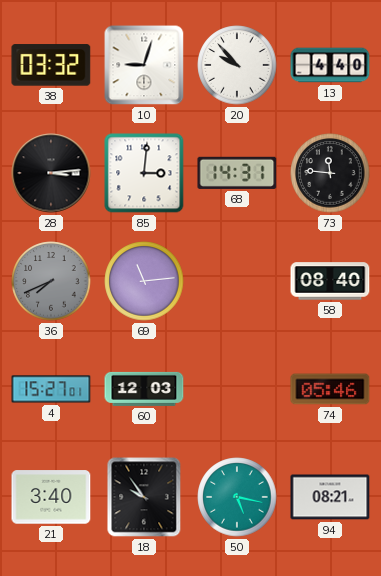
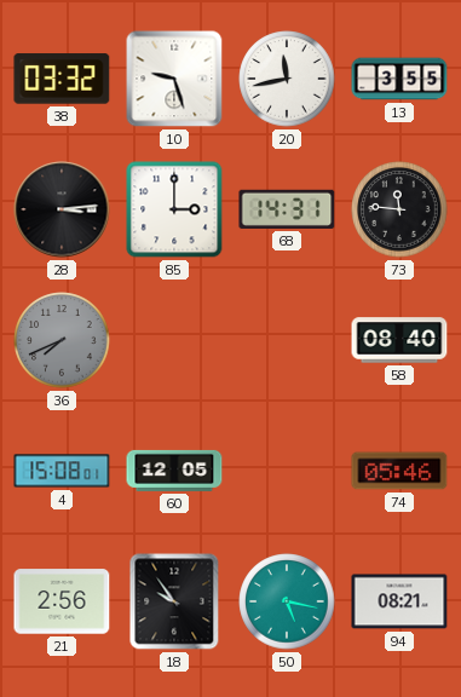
10: 9:03 -> 9:27 (174, 79)
20: 9:53 -> 11:43 (287, 79)
13: 4:40 -> 3:55 (399, 79)
85: 3:01 -> 3:00 (174, 209)
69: 11:14 -> none (144, 281)
4: 15:27 -> 15:08 (62, 471)
60: 12:03 -> 12:05 (174, 471)
21: 3:40 -> 2:56 (62, 601)
